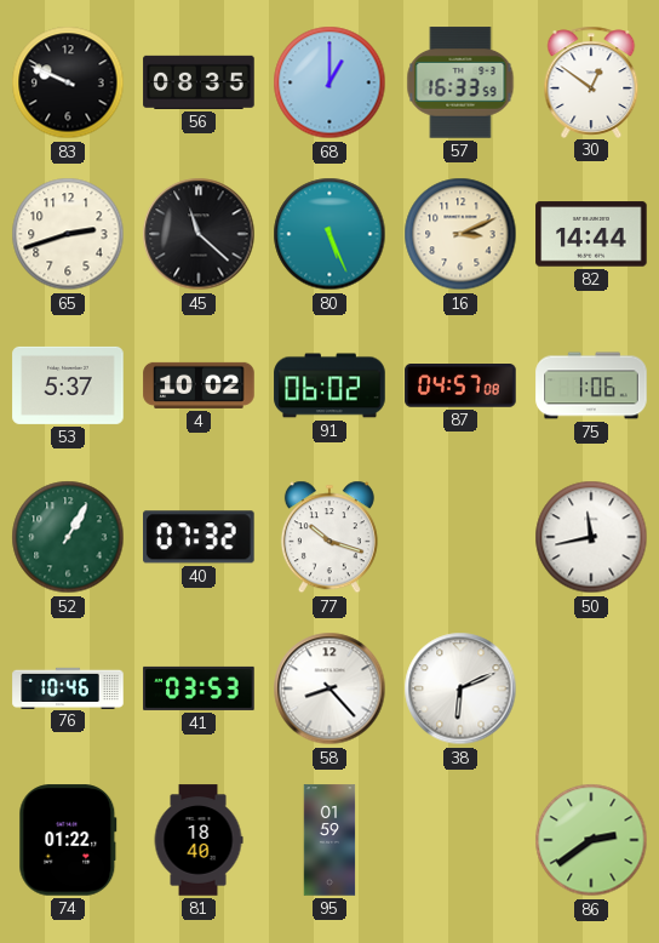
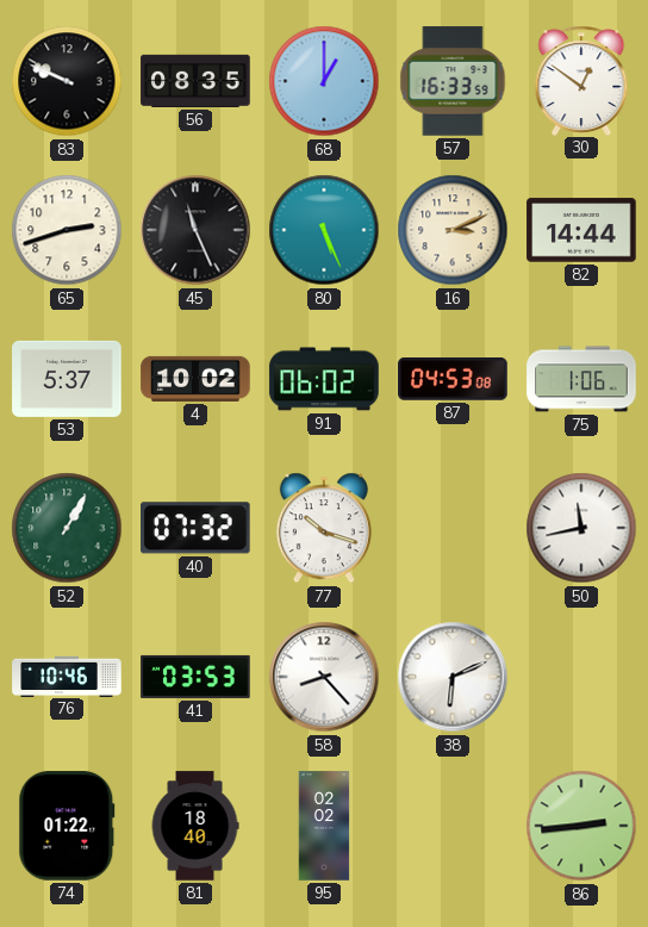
45: 11:22 -> 11:26 (195, 230)
87: 04:57 -> 04:53 (453, 380)
95: 01:59 -> 02:02 (324, 826)
86: 2:39 -> 2:44 (581, 826)
